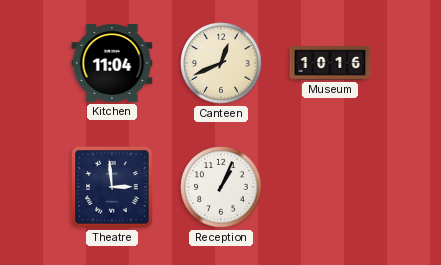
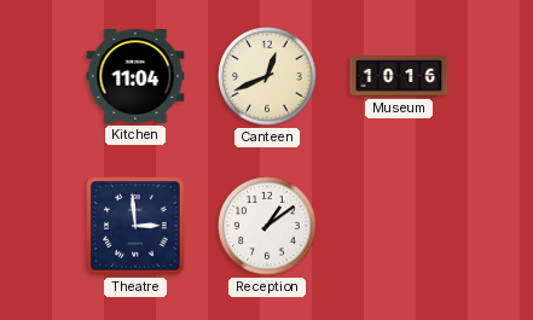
Reception: 1:04 -> 1:09 (267, 226)
